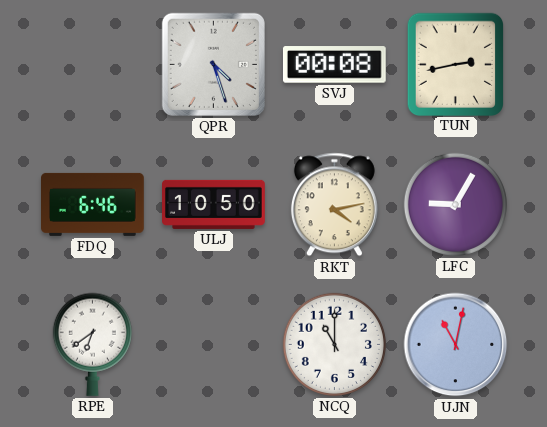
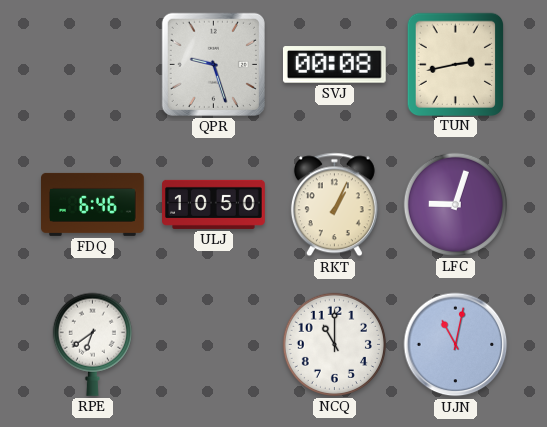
QPR: 4:27 -> 9:27 (213, 64)
RKT: 4:13 -> 1:04 (334, 205)
LFC: 9:05 -> 9:03 (455, 204)
